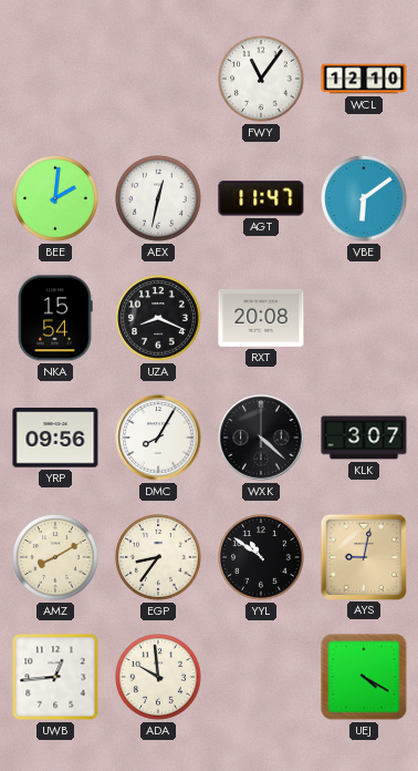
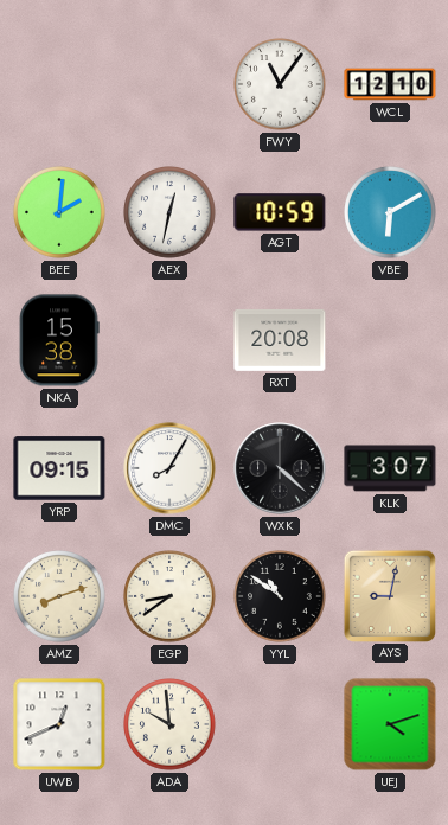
AGT: 11:47 -> 10:59 (280, 212)
VBE: 6:09 -> 6:10 (390, 212)
NKA: 15:54 -> 15:38 (59, 340)
UZA: 8:19 -> none (158, 318)
YRP: 09:56 -> 09:15 (59, 468)
AMZ: 8:10 -> 8:12 (59, 596)
EGP: 8:36 -> 8:39 (169, 596)
UWB: 12:44 -> 12:41 (59, 724)
UEJ: 4:20 -> 4:12 (390, 724)
